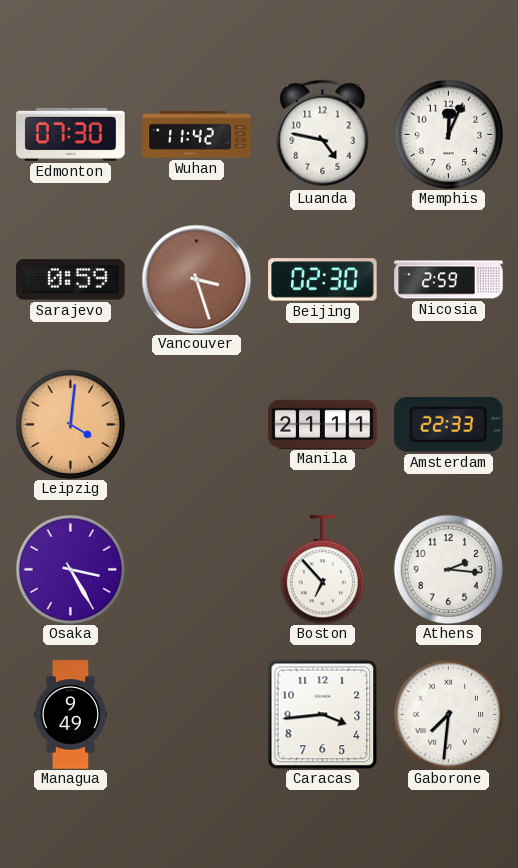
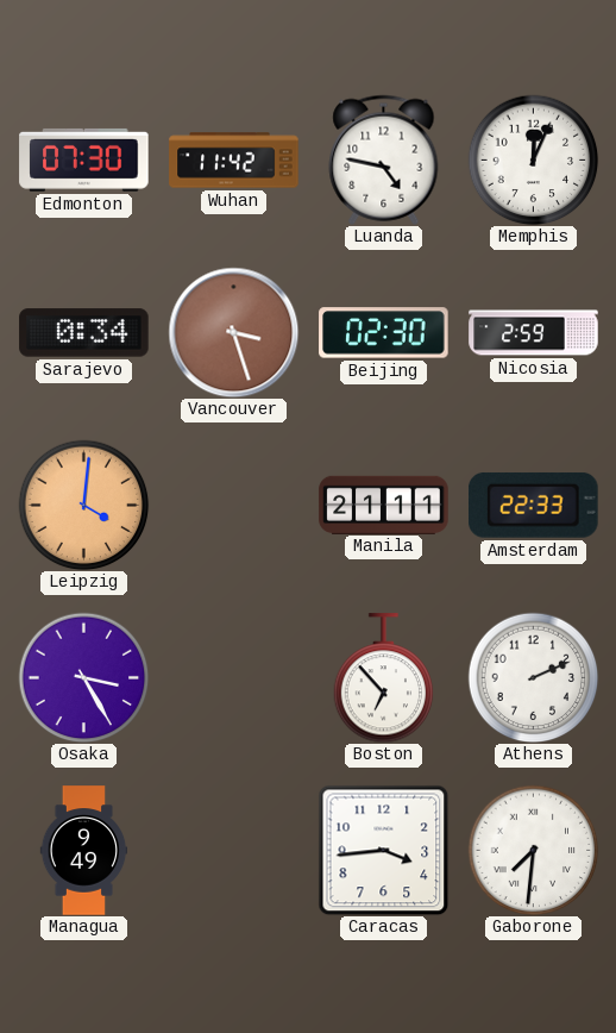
Sarajevo: 0:59 -> 0:34 (84, 333)
Athens: 2:16 -> 2:11 (533, 677)
